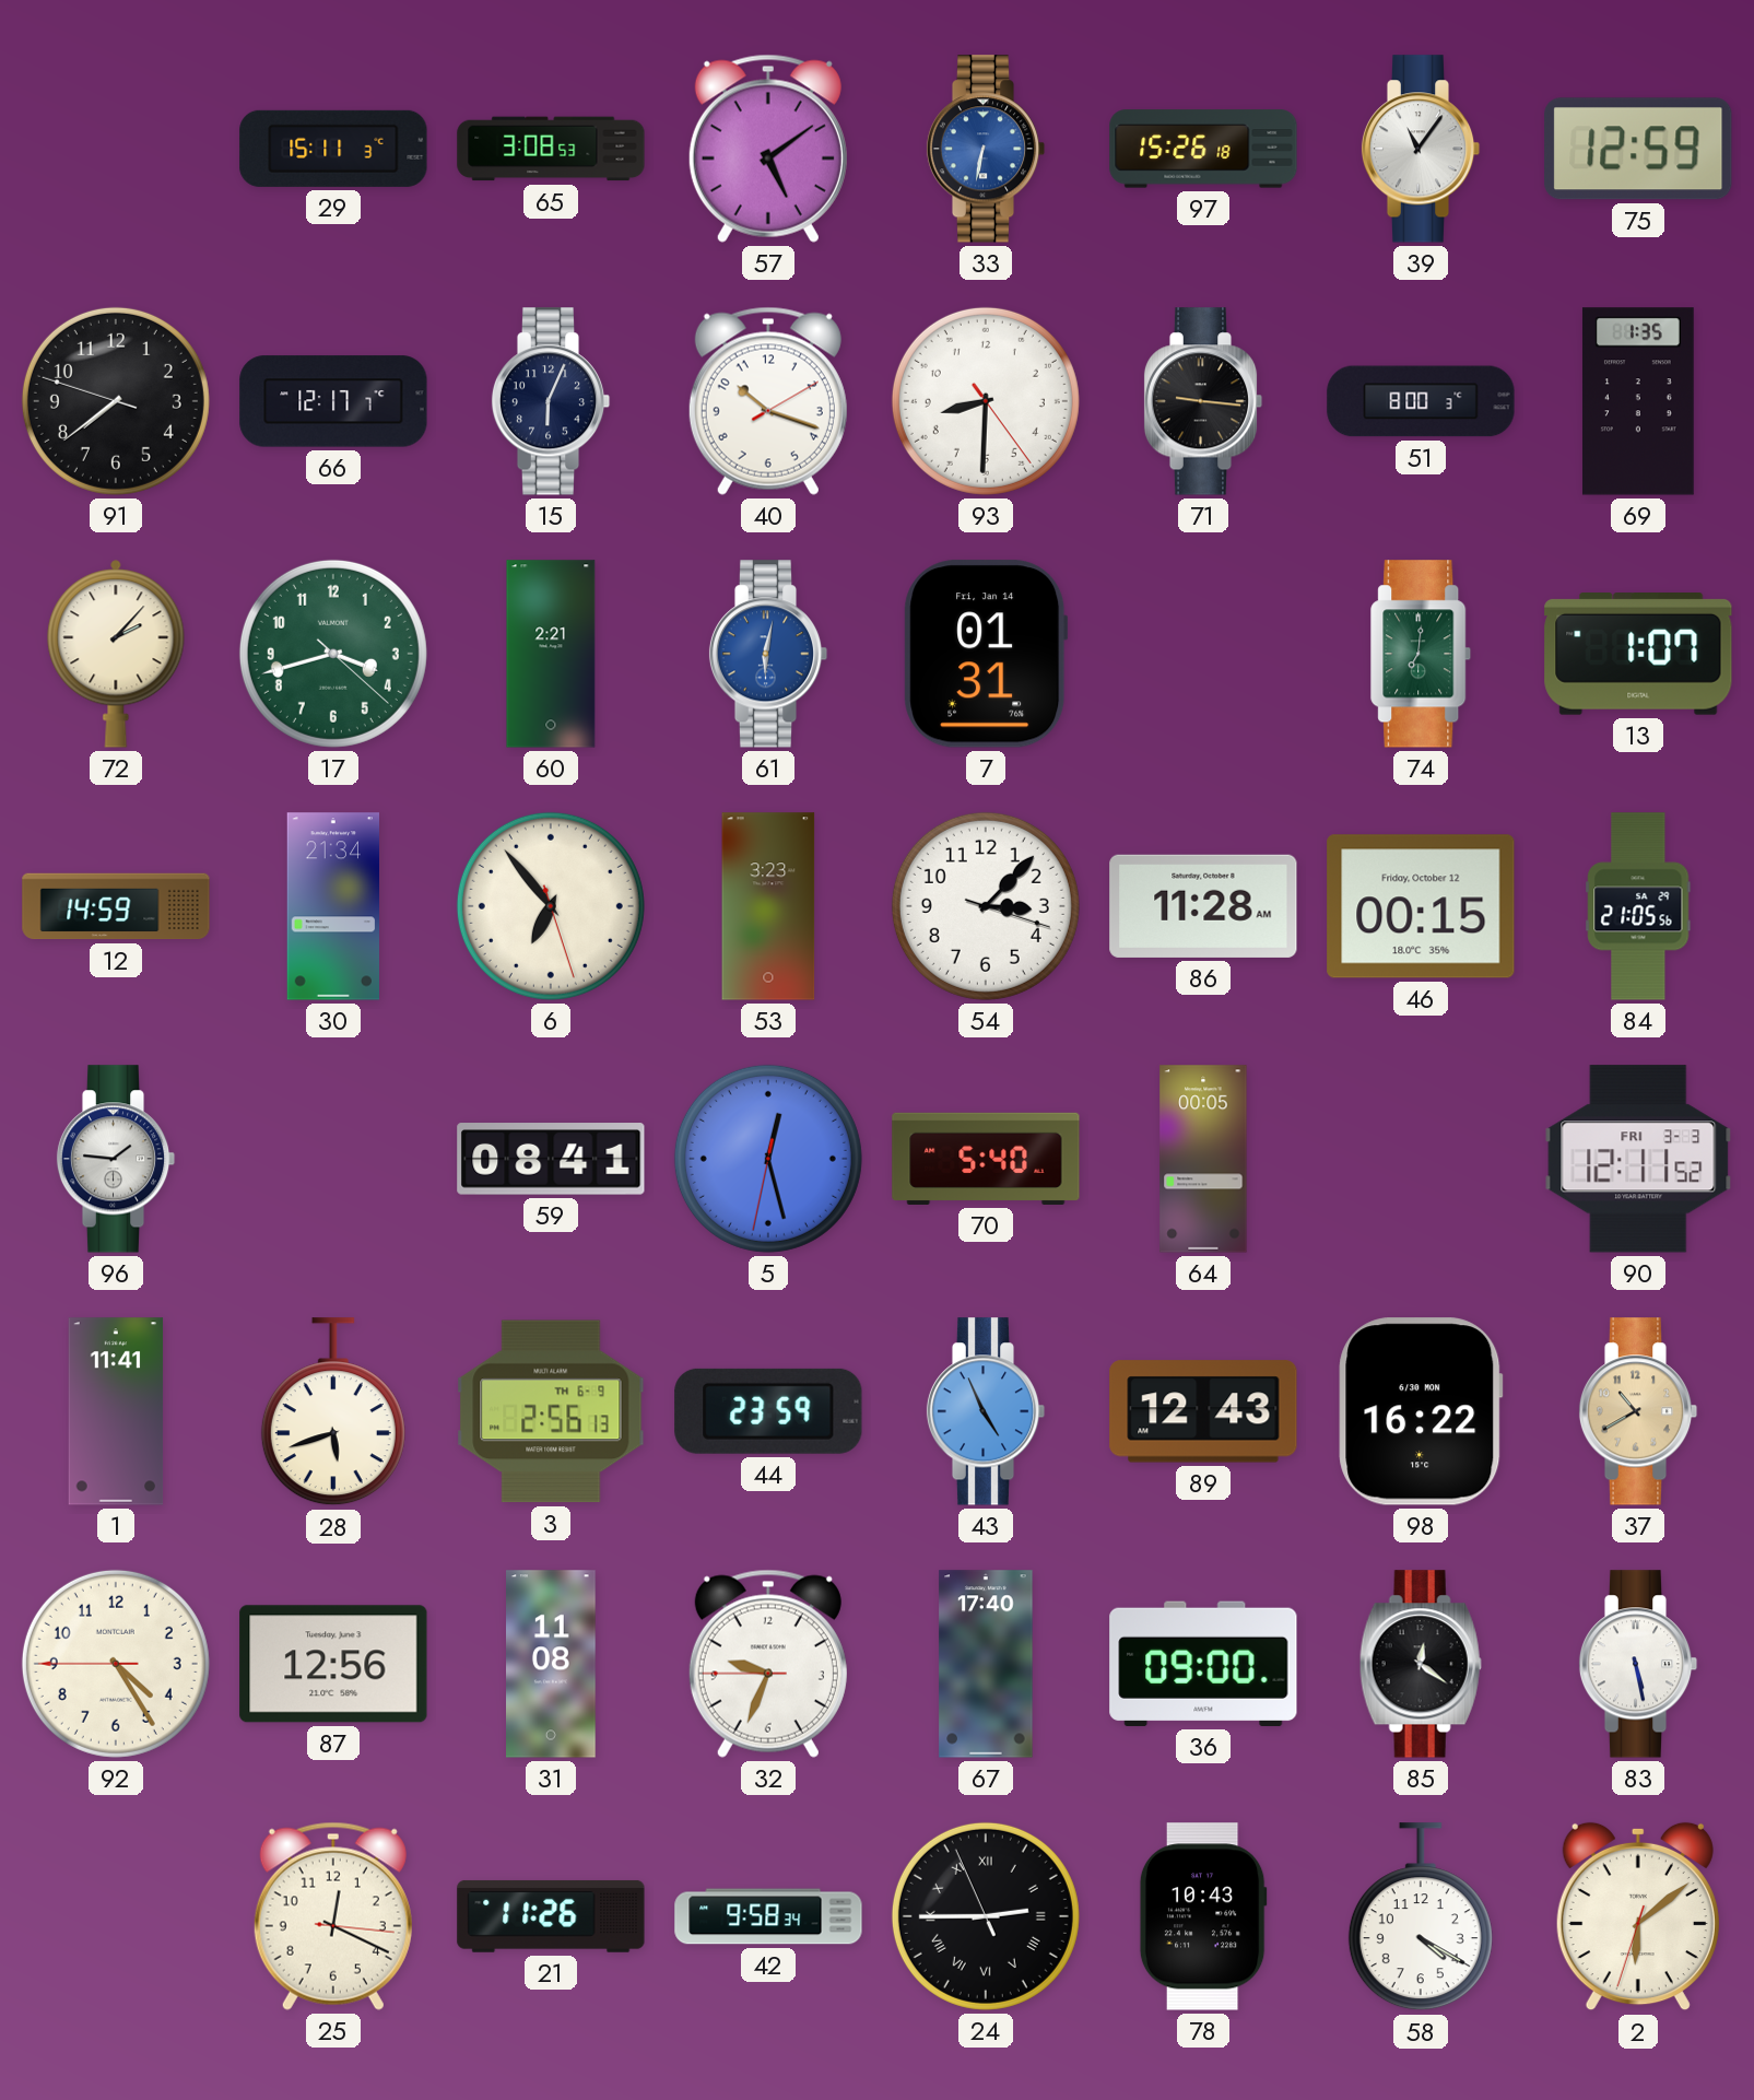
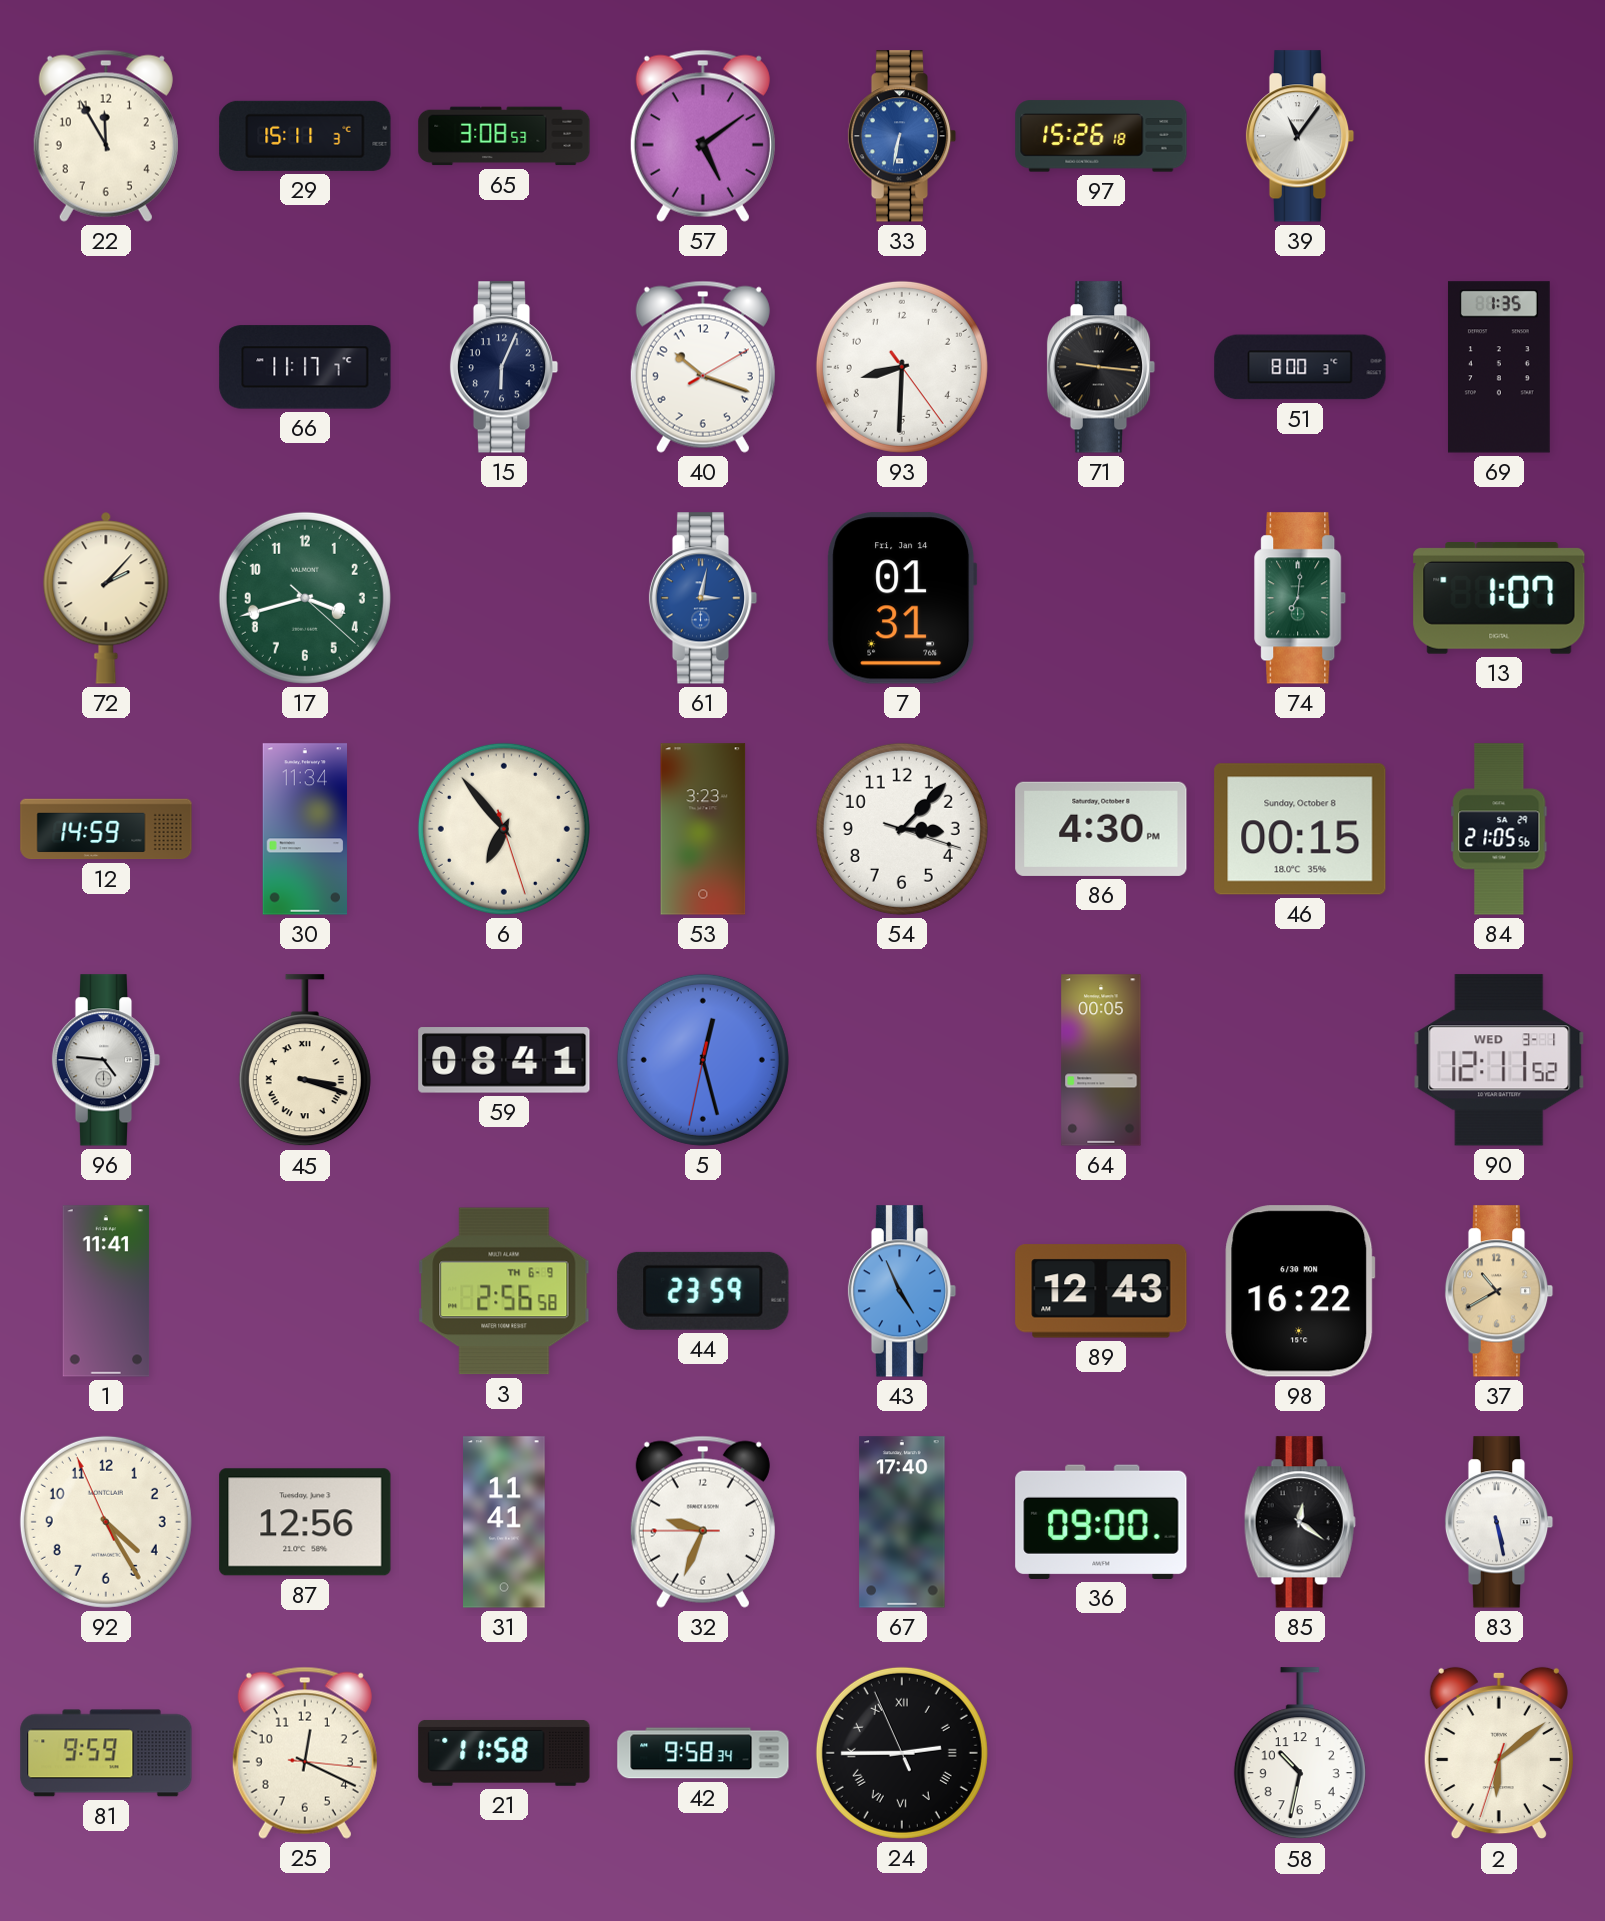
22: none -> 11:55 (106, 136)
75: 12:59 -> none (1638, 149)
91: 7:38 -> none (116, 401)
66: 12:17 -> 11:17 (305, 367)
60: 2:21 -> none (551, 654)
61: 6:02 -> 3:02 (703, 598)
30: 21:34 -> 11:34 (304, 829)
86: 11:28 -> 4:30 (1101, 829)
46 date: Friday, October 12 -> Sunday, October 8 (1300, 829)
96: 1:46 -> 4:46 (106, 1060)
45: none -> 3:18 (305, 1061)
70: 5:40 -> none (986, 1159)
90 date: FRI 3-3 -> WED 3-1 (1499, 1060)
28: 5:42 -> none (333, 1412)
3: 2:56:13 -> 2:56:58 (504, 1291)
92: 4:24:45 -> 4:24:56 (106, 1522)
31: 11:08 -> 11:41 (505, 1522)
81: none -> 9:59 (106, 1753)
21: 11:26 -> 11:58 (504, 1753)
78: 10:43 -> none (1203, 1916)
58: 4:20 -> 10:32 (1300, 1754)
